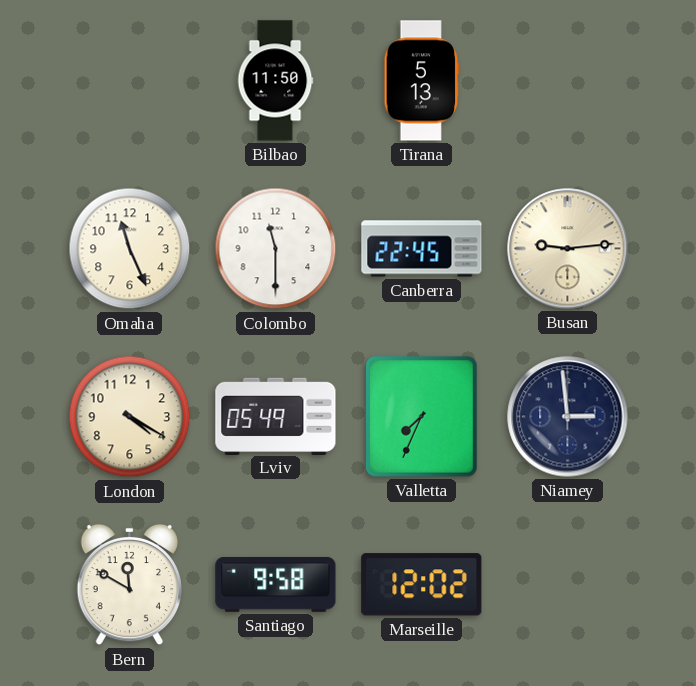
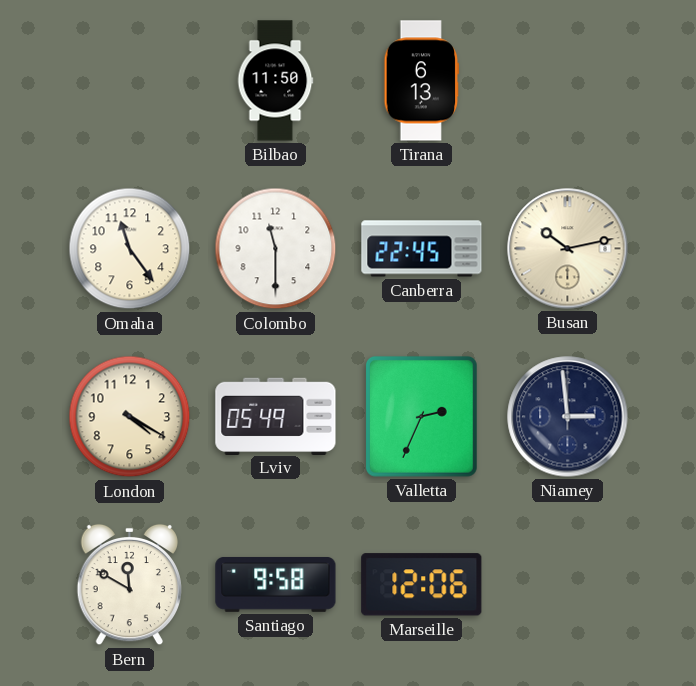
Tirana: 5:13 -> 6:13 (422, 81)
Omaha: 11:26 -> 11:24 (130, 249)
Busan: 9:14 -> 10:13 (568, 249)
Valletta: 7:34 -> 2:34 (421, 417)
Marseille: 12:02 -> 12:06 (422, 585)
